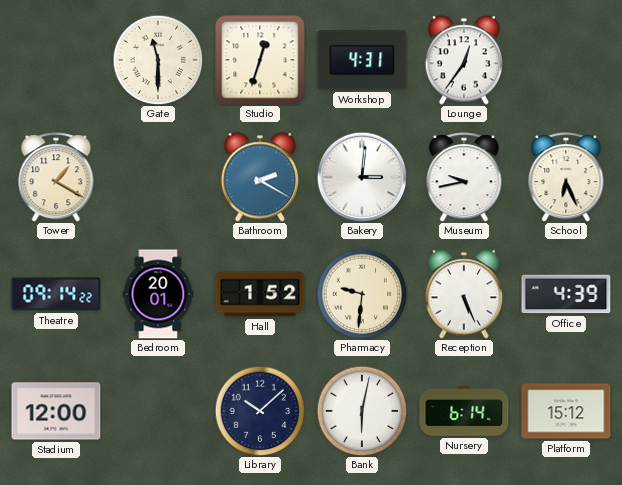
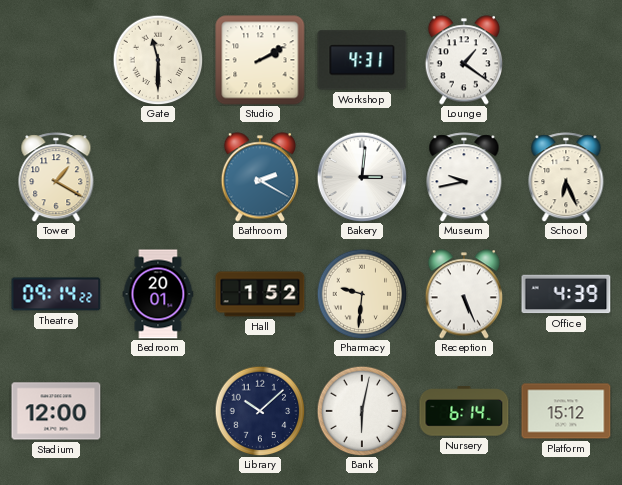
Studio: 12:33 -> 2:10 (260, 60)
Lounge: 12:36 -> 1:21 (463, 60)
